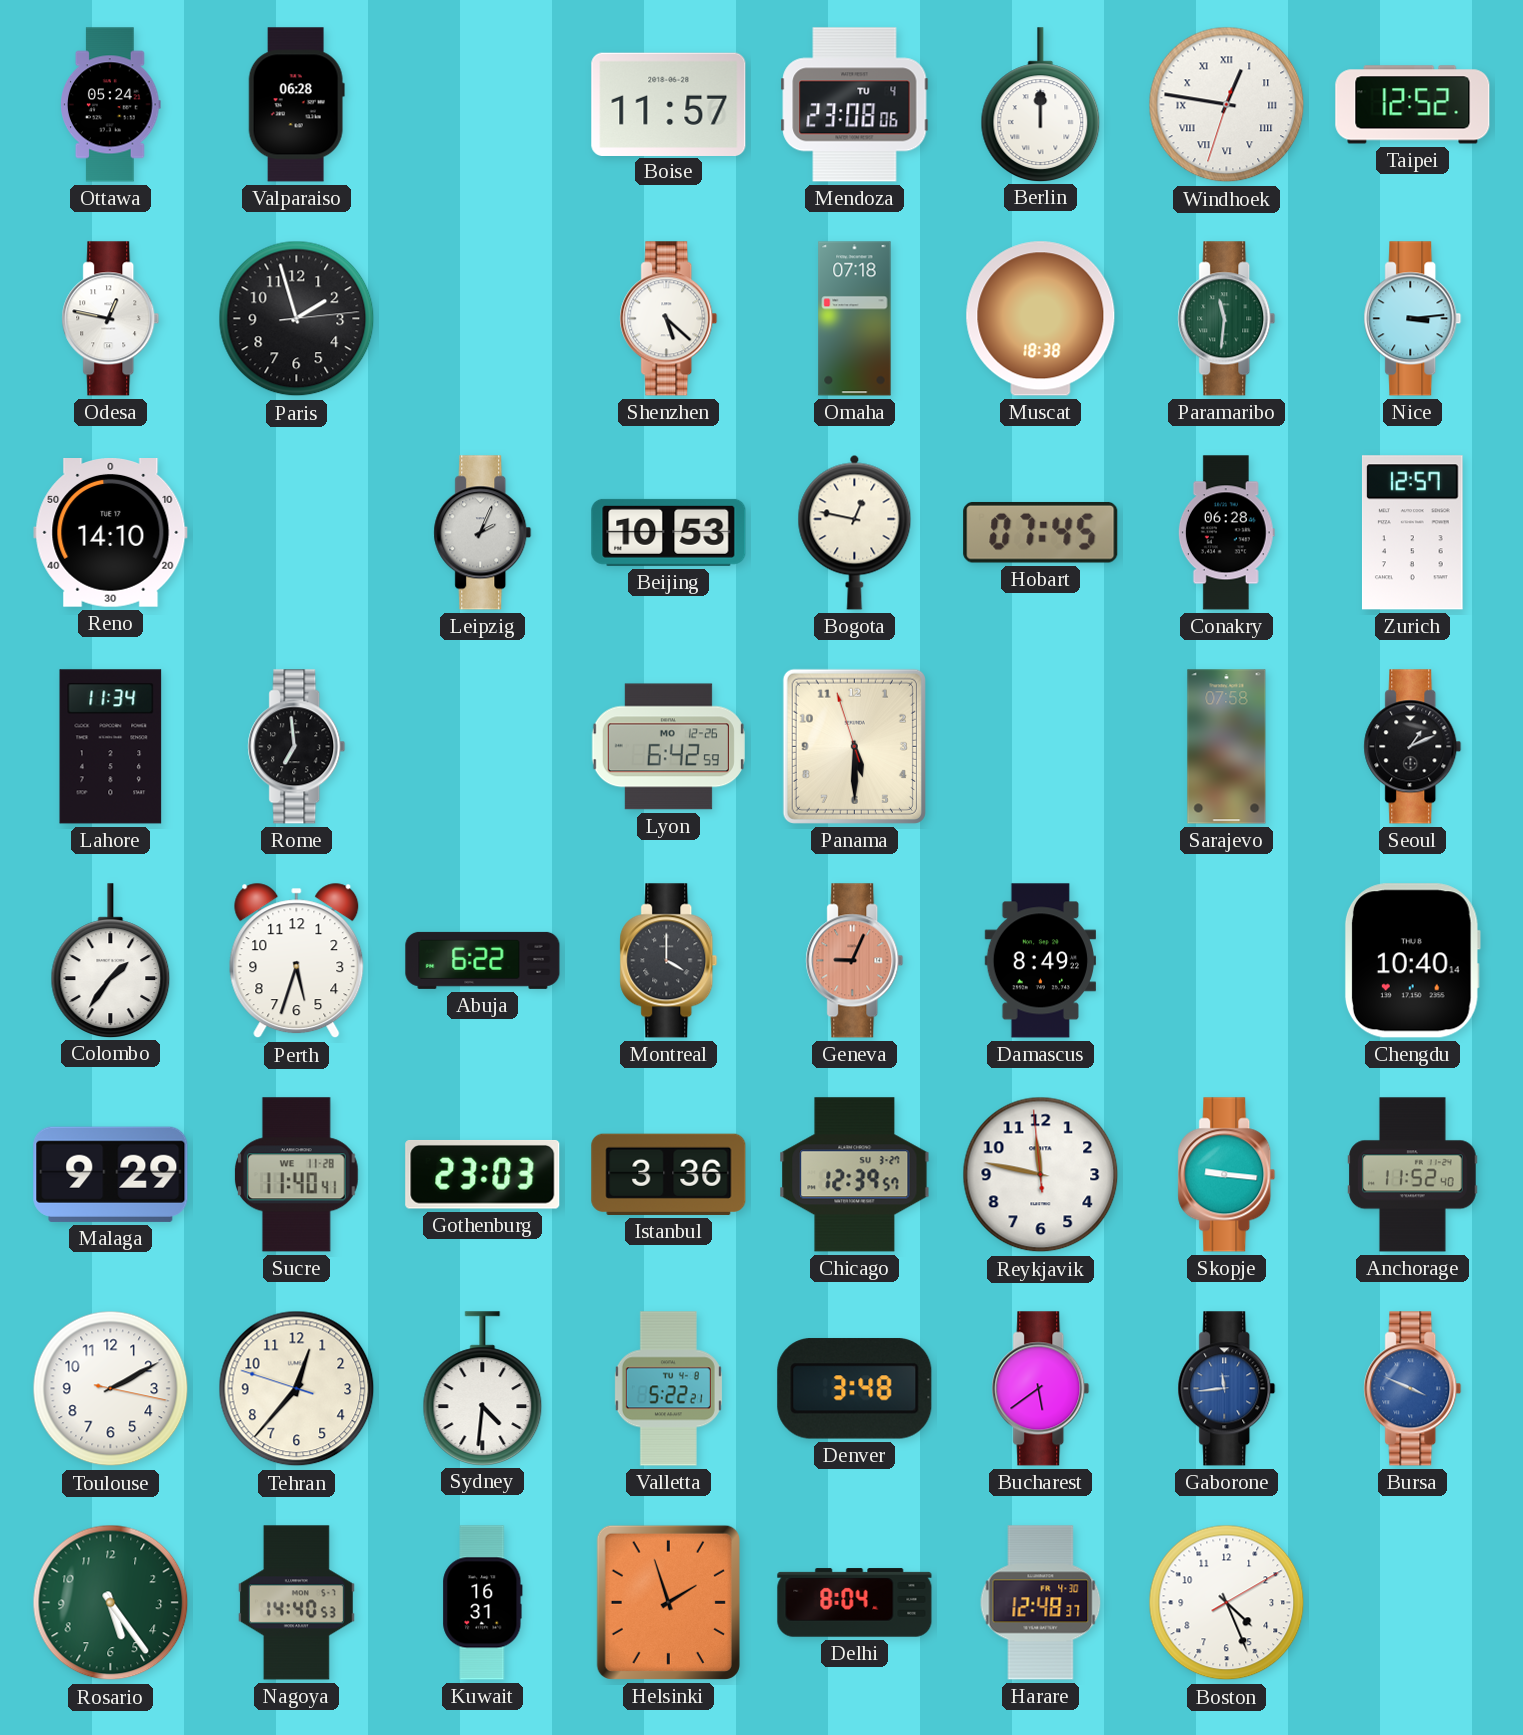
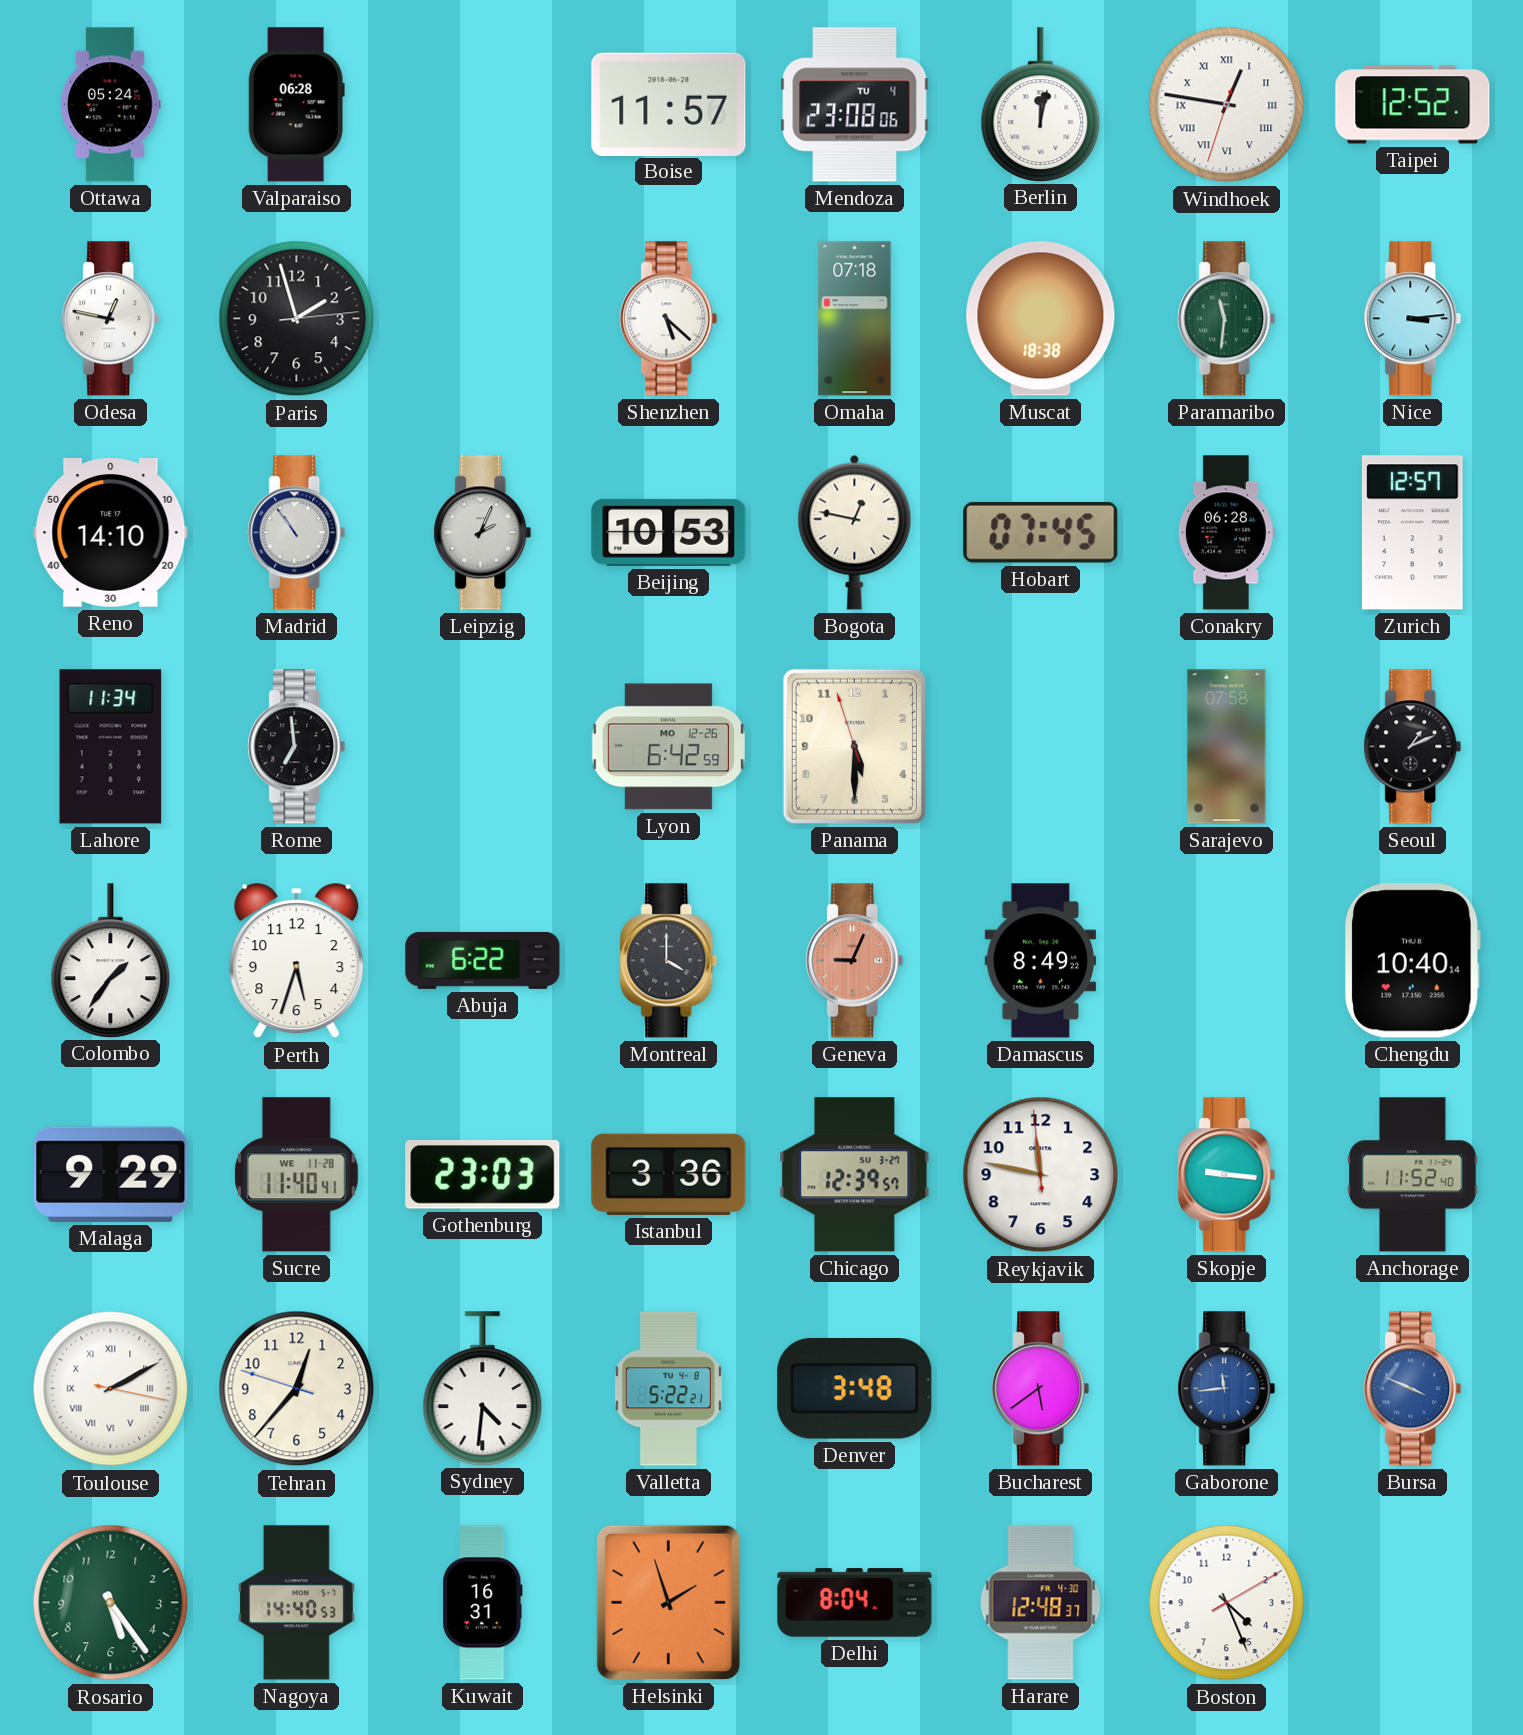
Berlin: 12:00 -> 12:02 (1041, 104)
Madrid: none -> 10:54 (297, 533)
Toulouse numerals: Arabic -> Roman (111, 1389)
